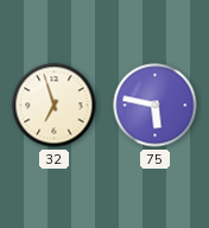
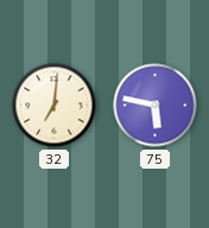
32: 6:57 -> 7:01 (55, 106)
